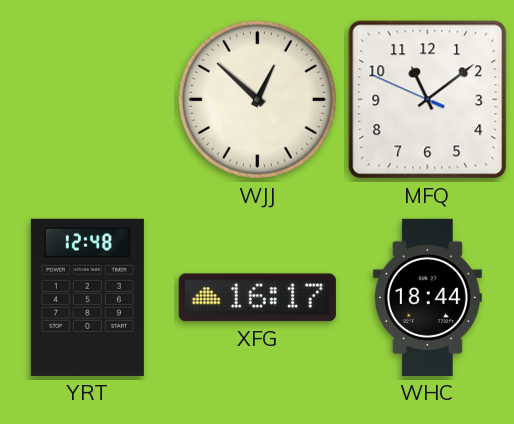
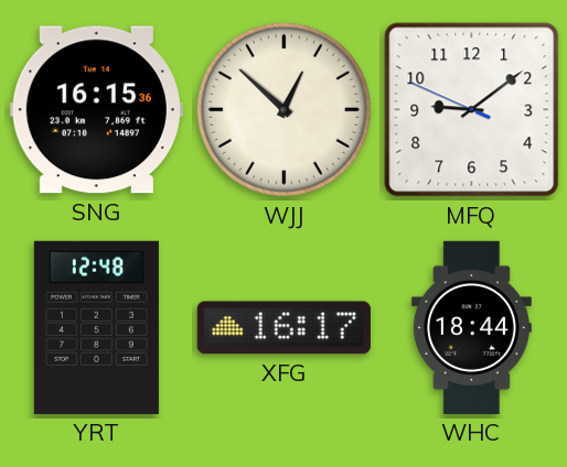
SNG: none -> 16:15 (96, 110)
MFQ: 11:08 -> 9:08 (472, 110)
